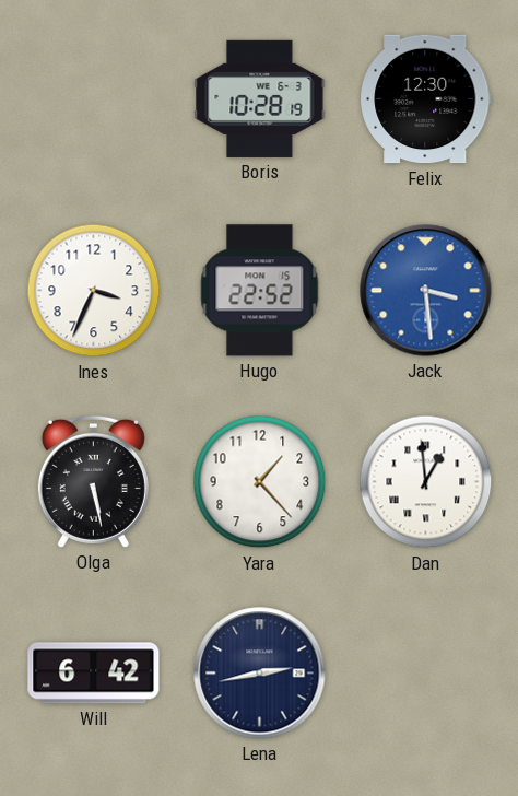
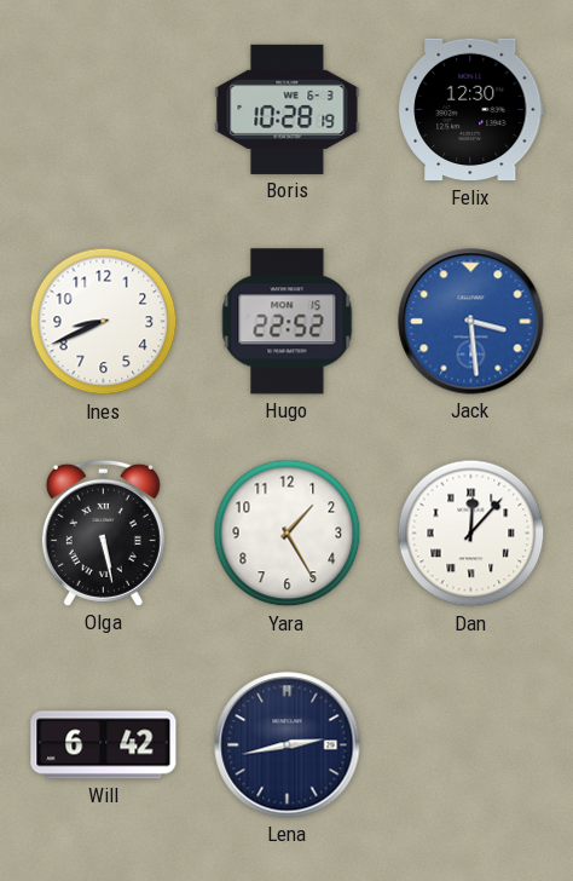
Ines: 3:34 -> 8:41 (104, 322)
Yara: 1:23 -> 1:25 (288, 534)
Dan: 12:59 -> 12:07 (471, 534)
